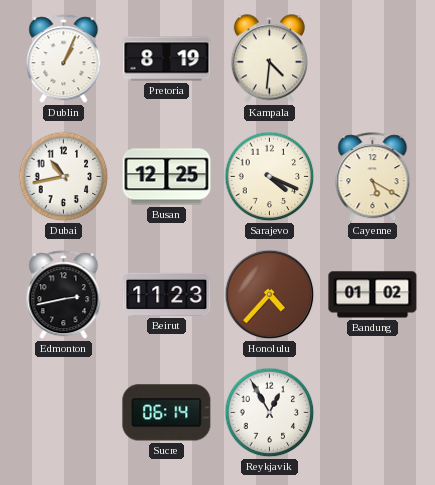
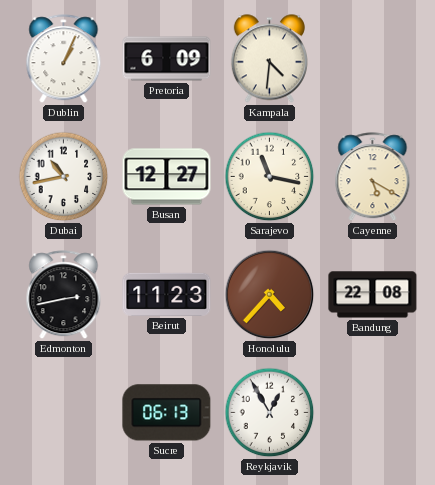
Pretoria: 8:19 -> 6:09 (167, 59)
Busan: 12:25 -> 12:27 (167, 177)
Sarajevo: 4:19 -> 11:17 (270, 177)
Bandung: 01:02 -> 22:08 (373, 295)
Sucre: 06:14 -> 06:13 (167, 413)
